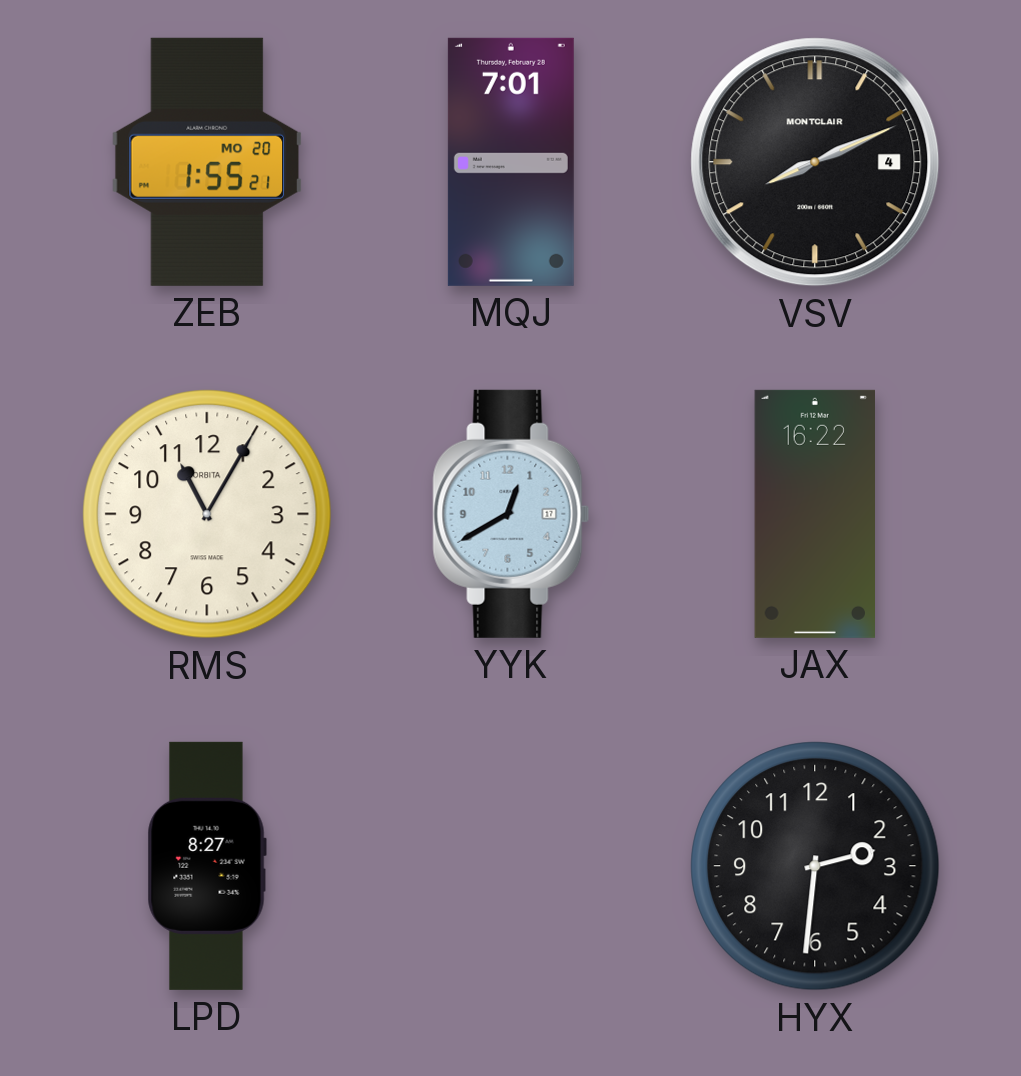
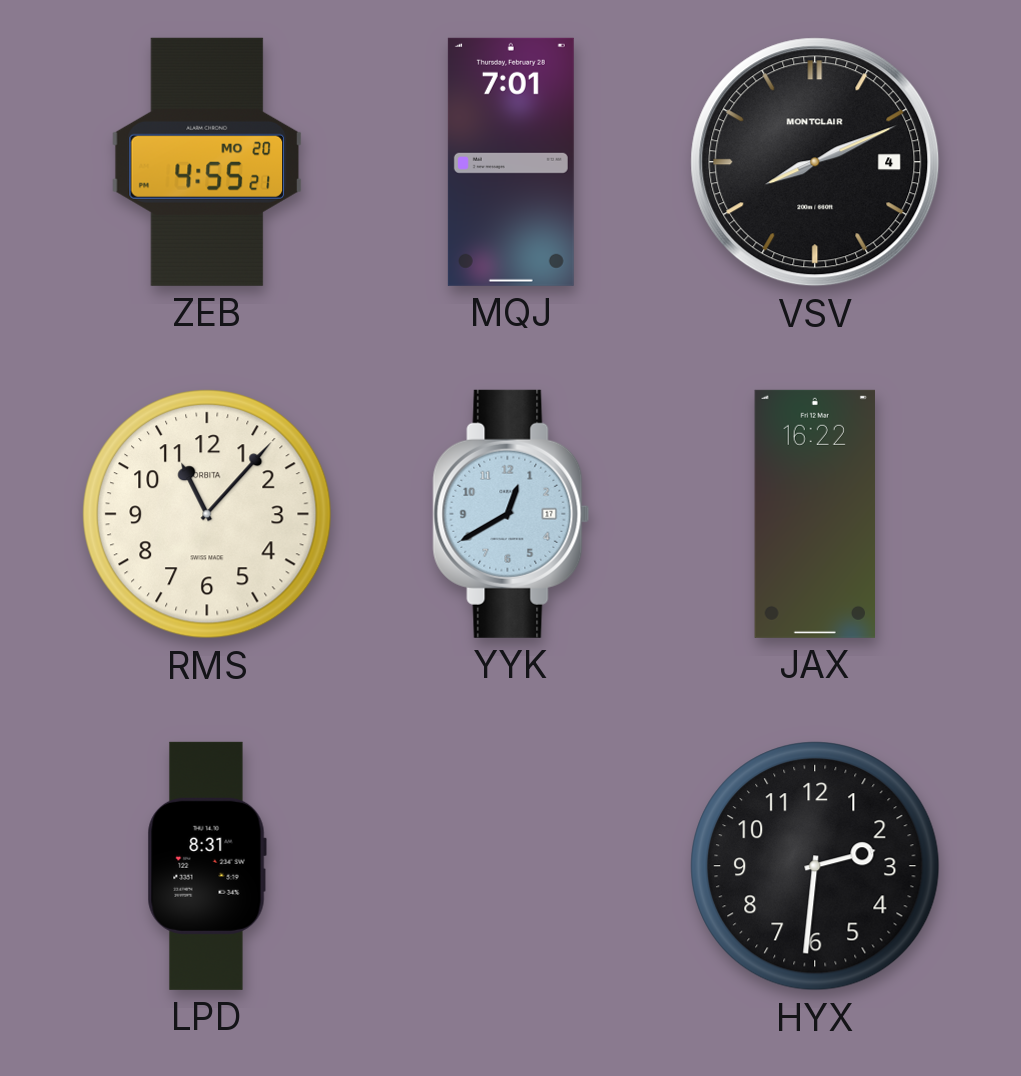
ZEB: 1:55 -> 4:55 (206, 162)
RMS: 11:05 -> 11:07 (207, 514)
LPD: 8:27 -> 8:31 (207, 866)
